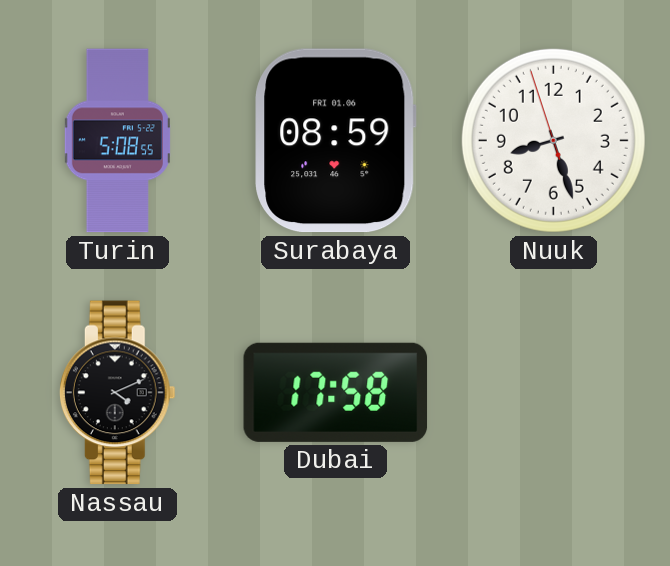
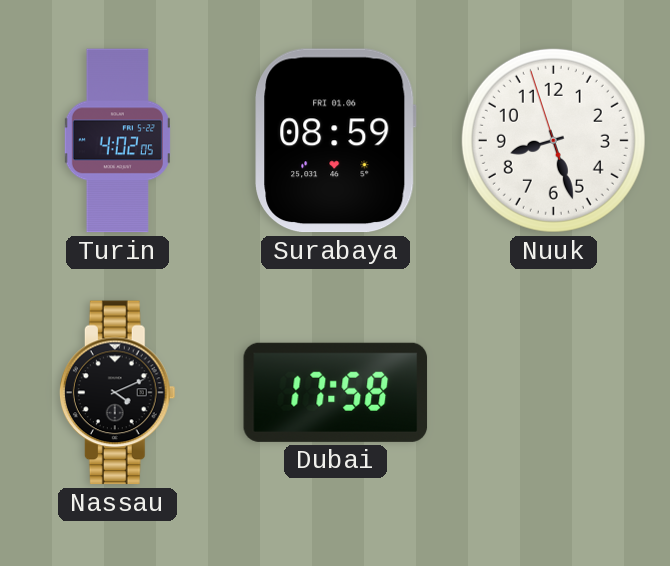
Turin: 5:08 -> 4:02 (117, 141)
